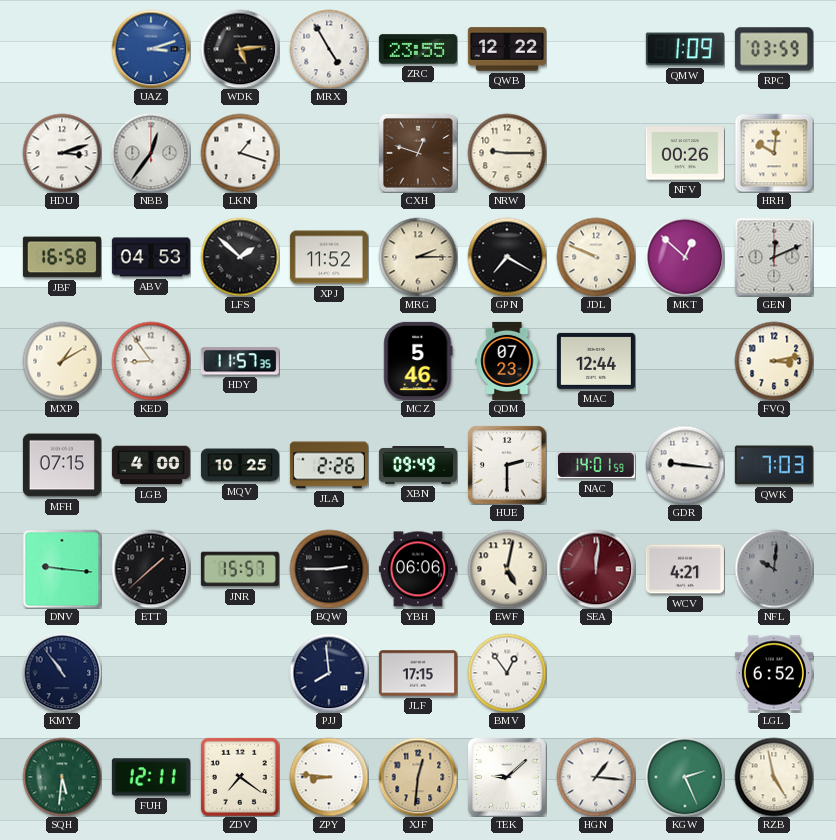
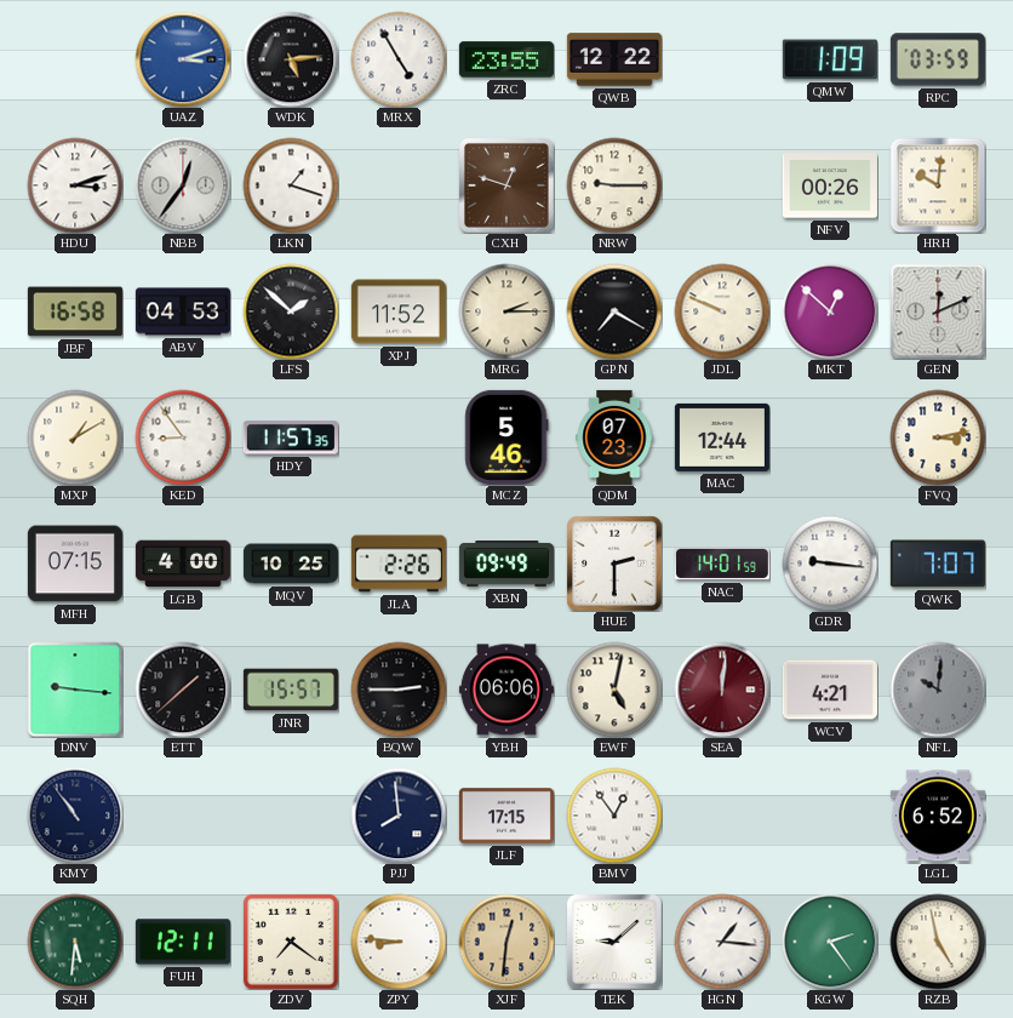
QWK: 7:03 -> 7:07 (938, 564)
KGW: 2:26 -> 2:24 (830, 942)
